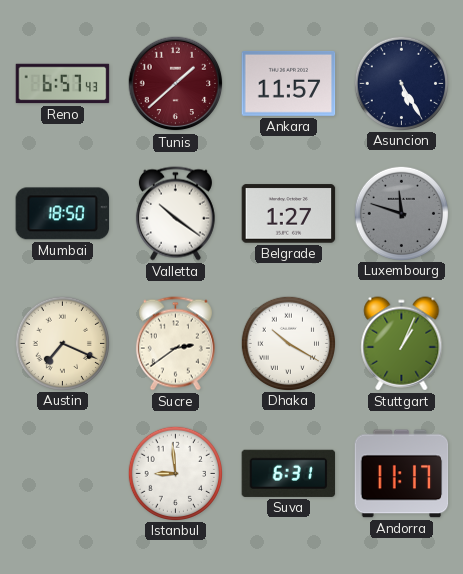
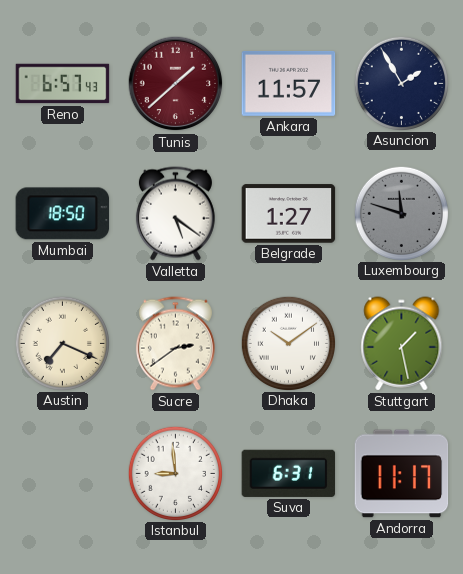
Asuncion: 5:25 -> 1:55 (401, 83)
Valletta: 10:21 -> 5:21 (175, 214)
Dhaka: 10:20 -> 10:09 (288, 343)
Stuttgart: 1:04 -> 1:28 (402, 344)
